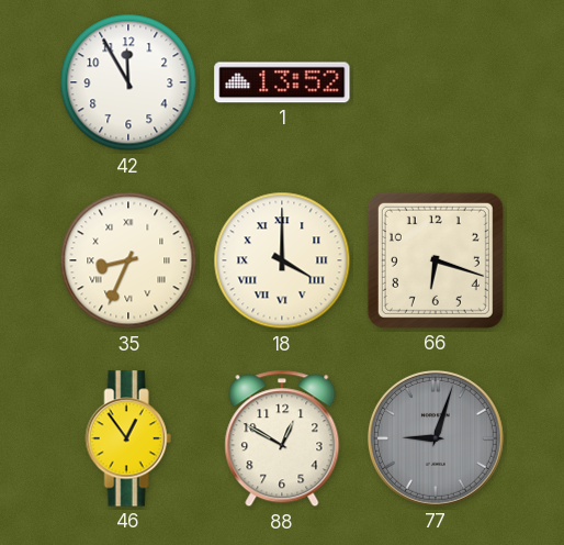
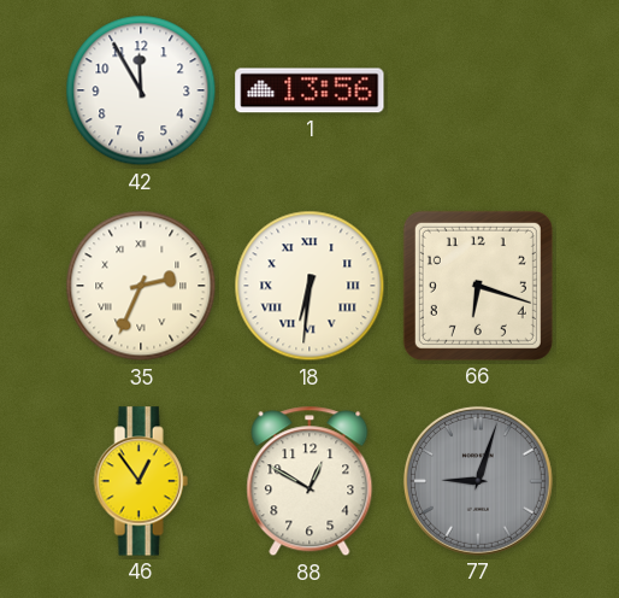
1: 13:52 -> 13:56 (309, 90)
35: 8:34 -> 2:34 (141, 286)
18: 4:00 -> 6:31 (309, 286)
